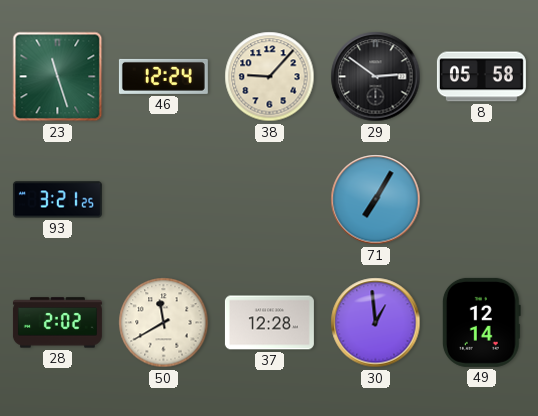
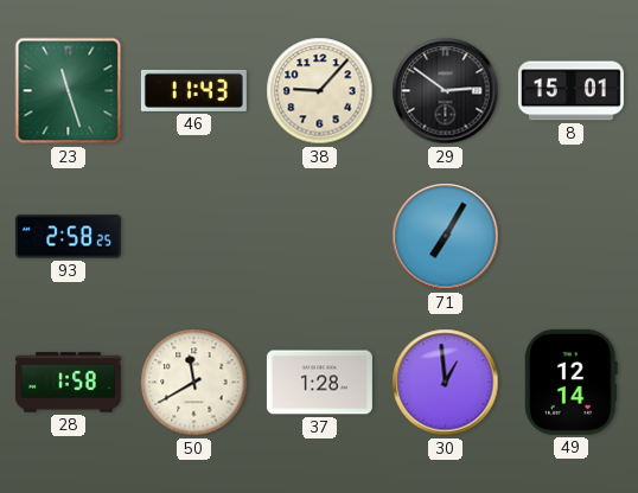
46: 12:24 -> 11:43 (193, 90)
8: 05:58 -> 15:01 (570, 91)
93: 3:21 -> 2:58 (68, 237)
28: 2:02 -> 1:58 (68, 383)
37: 12:28 -> 1:28 (319, 383)
